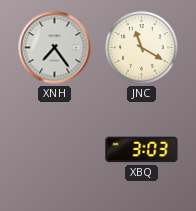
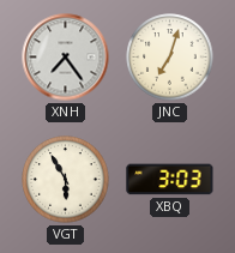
JNC: 11:20 -> 7:03 (170, 58)
VGT: none -> 5:55 (66, 180)
